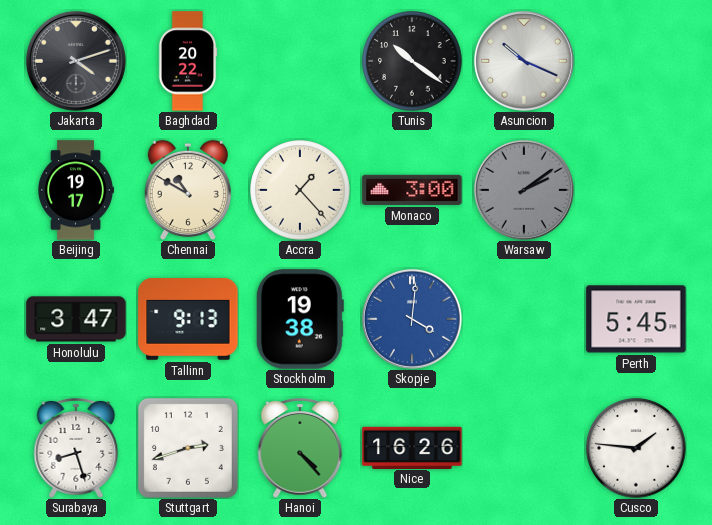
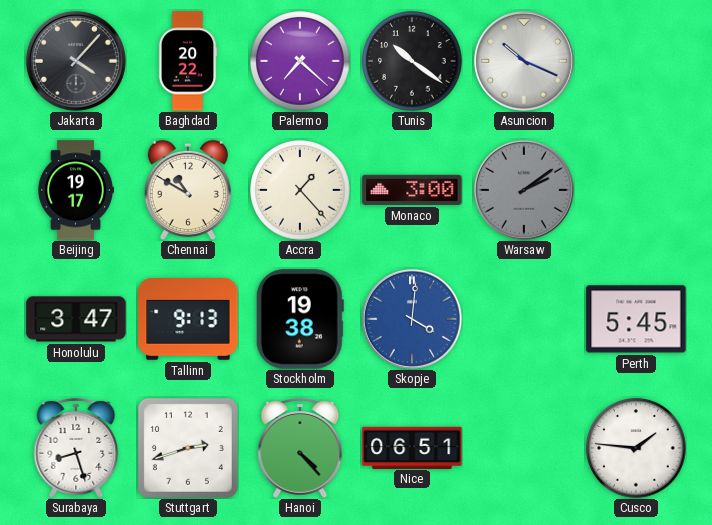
Jakarta: 4:12 -> 4:07 (76, 61)
Palermo: none -> 7:22 (300, 61)
Nice: 16:26 -> 06:51 (412, 447)
